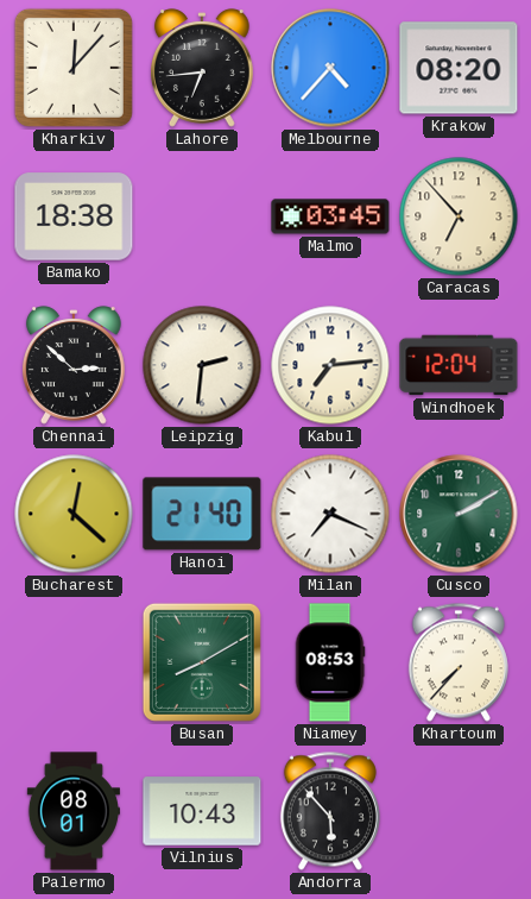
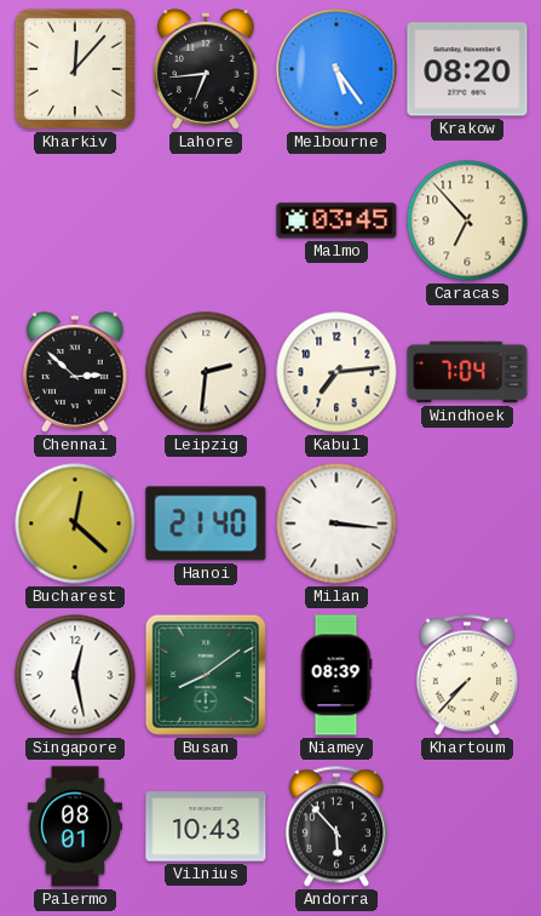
Melbourne: 4:37 -> 5:24 (336, 69)
Bamako: 18:38 -> none (74, 216)
Windhoek: 12:04 -> 7:04 (467, 372)
Milan: 7:19 -> 3:16 (336, 523)
Cusco: 2:10 -> none (459, 514)
Singapore: none -> 12:28 (75, 675)
Busan: 8:10 -> 8:09 (206, 675)
Niamey: 08:53 -> 08:39 (336, 675)
